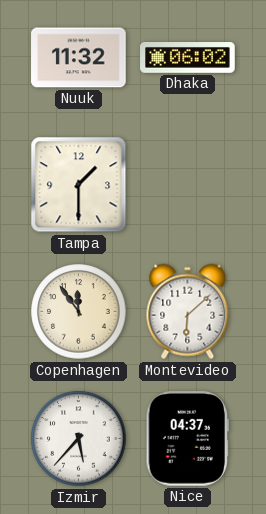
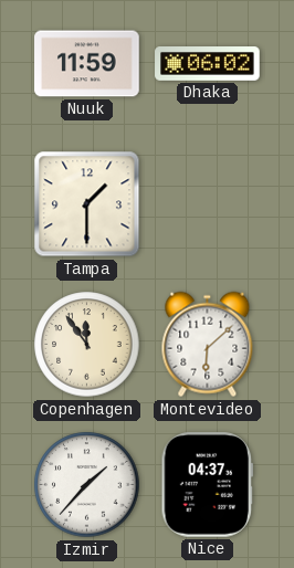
Nuuk: 11:32 -> 11:59 (87, 64)
Izmir: 5:37 -> 1:37 (87, 485)
